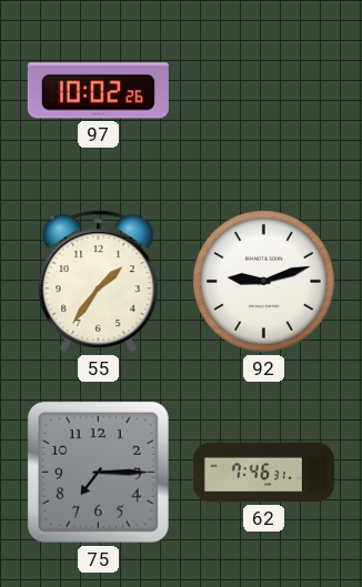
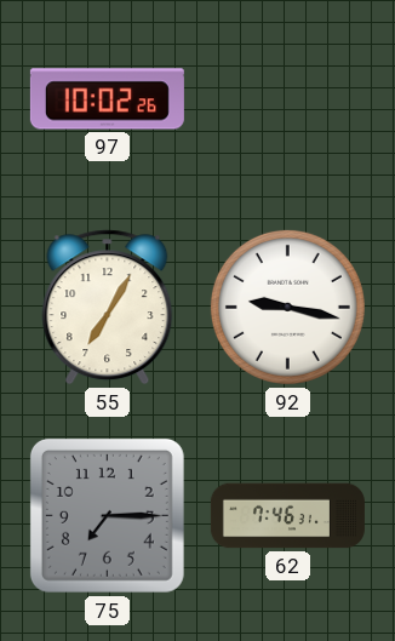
55: 1:36 -> 7:05 (108, 308)
92: 9:12 -> 9:17 (287, 307)
